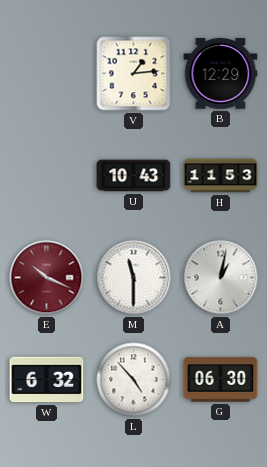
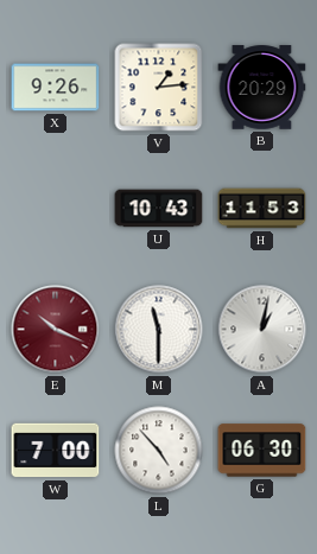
X: none -> 9:26 (56, 88)
B: 12:29 -> 20:29 (262, 88)
W: 6:32 -> 7:00 (56, 451)
